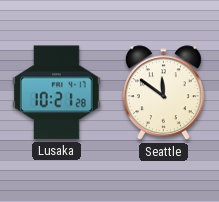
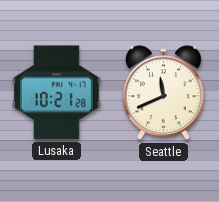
Seattle: 11:51 -> 11:41 (163, 93)
